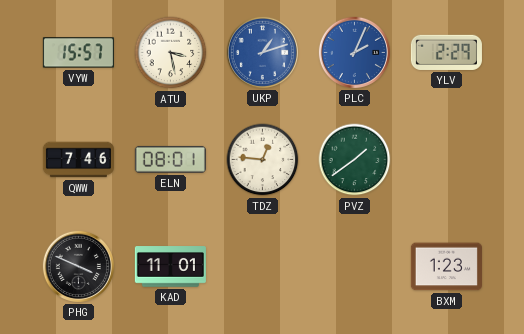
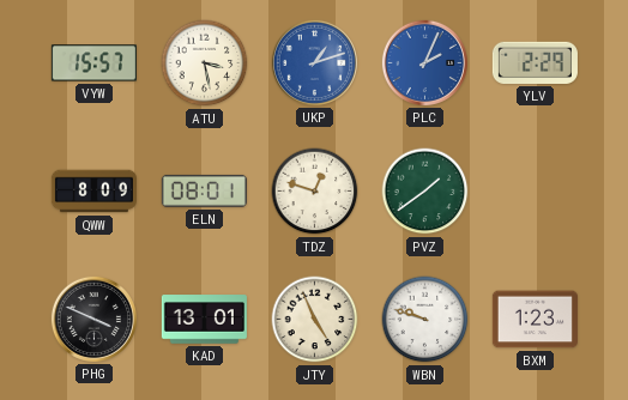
QWW: 7:46 -> 8:09 (93, 192)
TDZ: 12:46 -> 12:48 (315, 192)
KAD: 11:01 -> 13:01 (204, 320)
JTY: none -> 4:56 (315, 320)
WBN: none -> 9:48 (425, 320)
